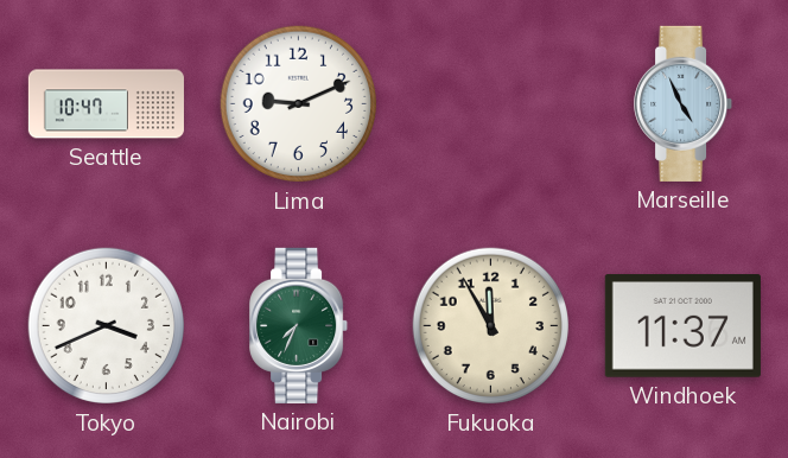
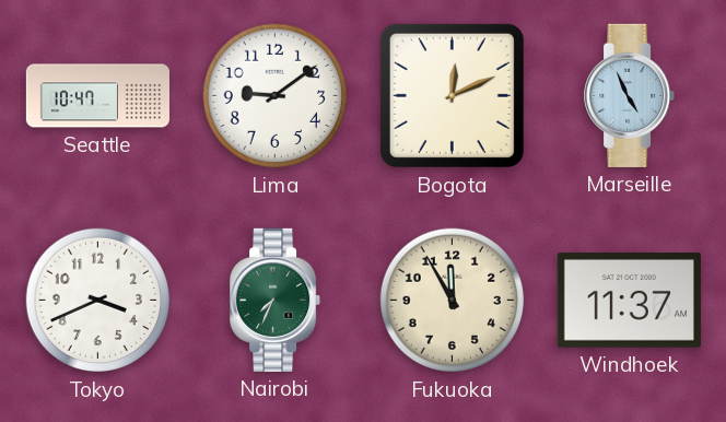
Lima: 9:11 -> 9:09 (274, 96)
Bogota: none -> 12:11 (452, 95)
